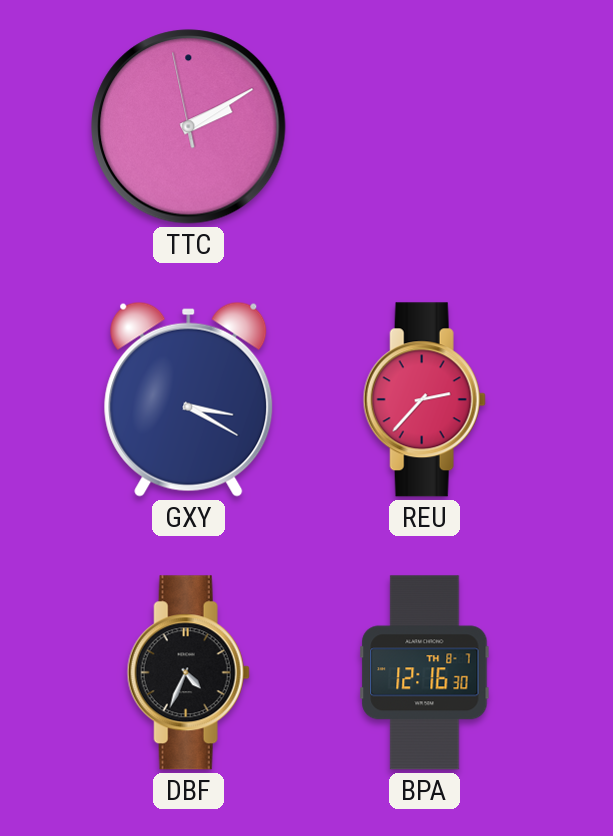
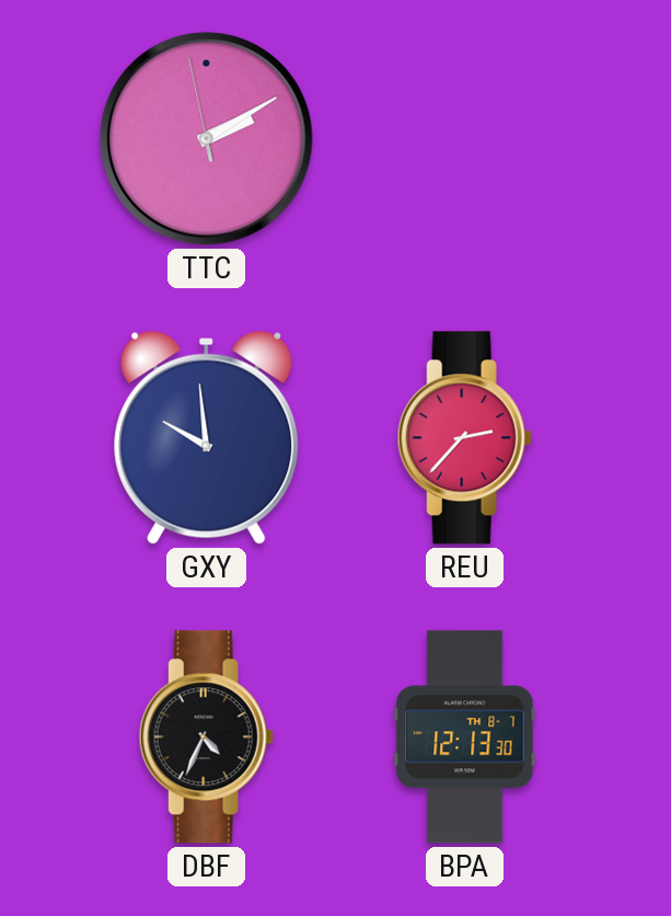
GXY: 3:20 -> 9:59 (207, 437)
BPA: 12:16 -> 12:13 (465, 737)
